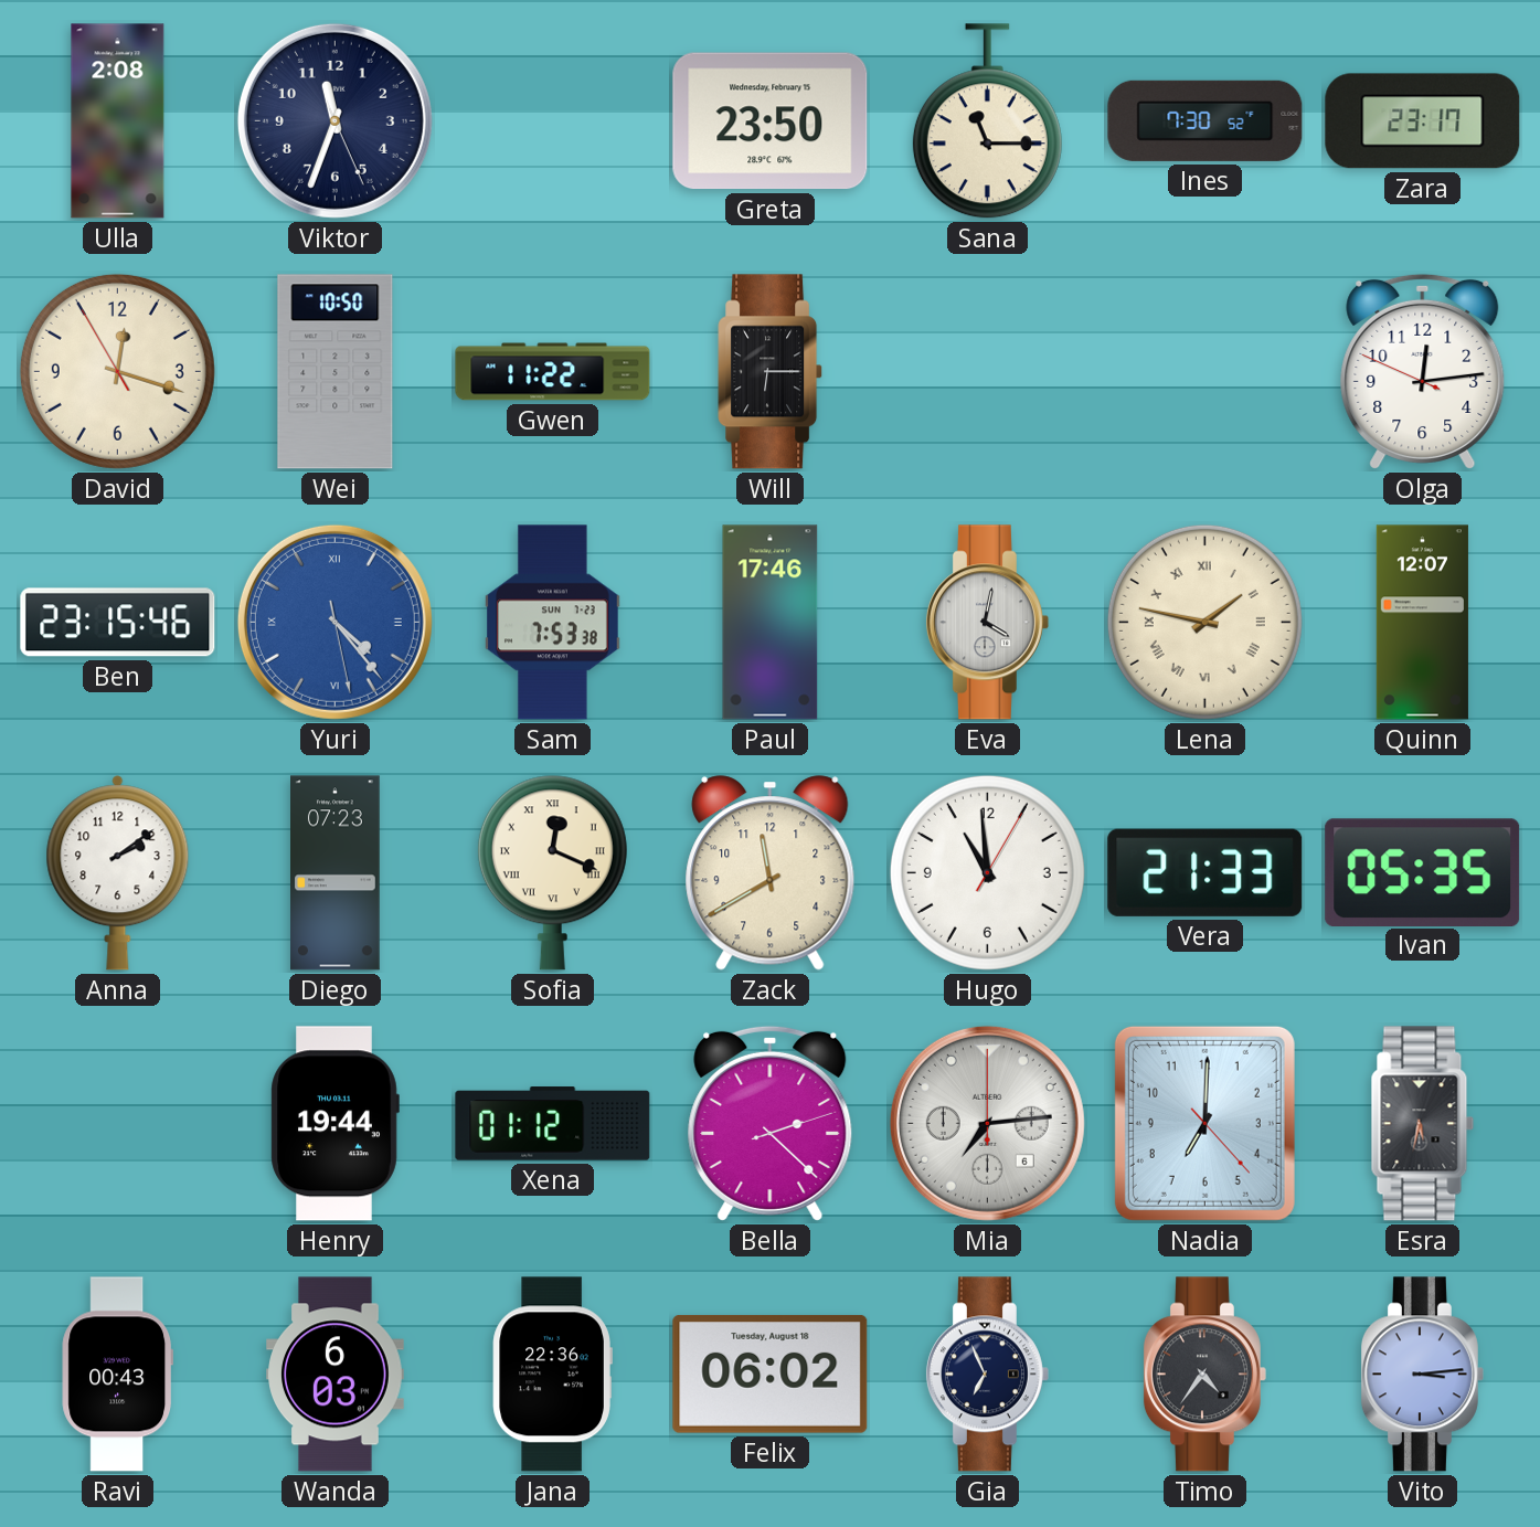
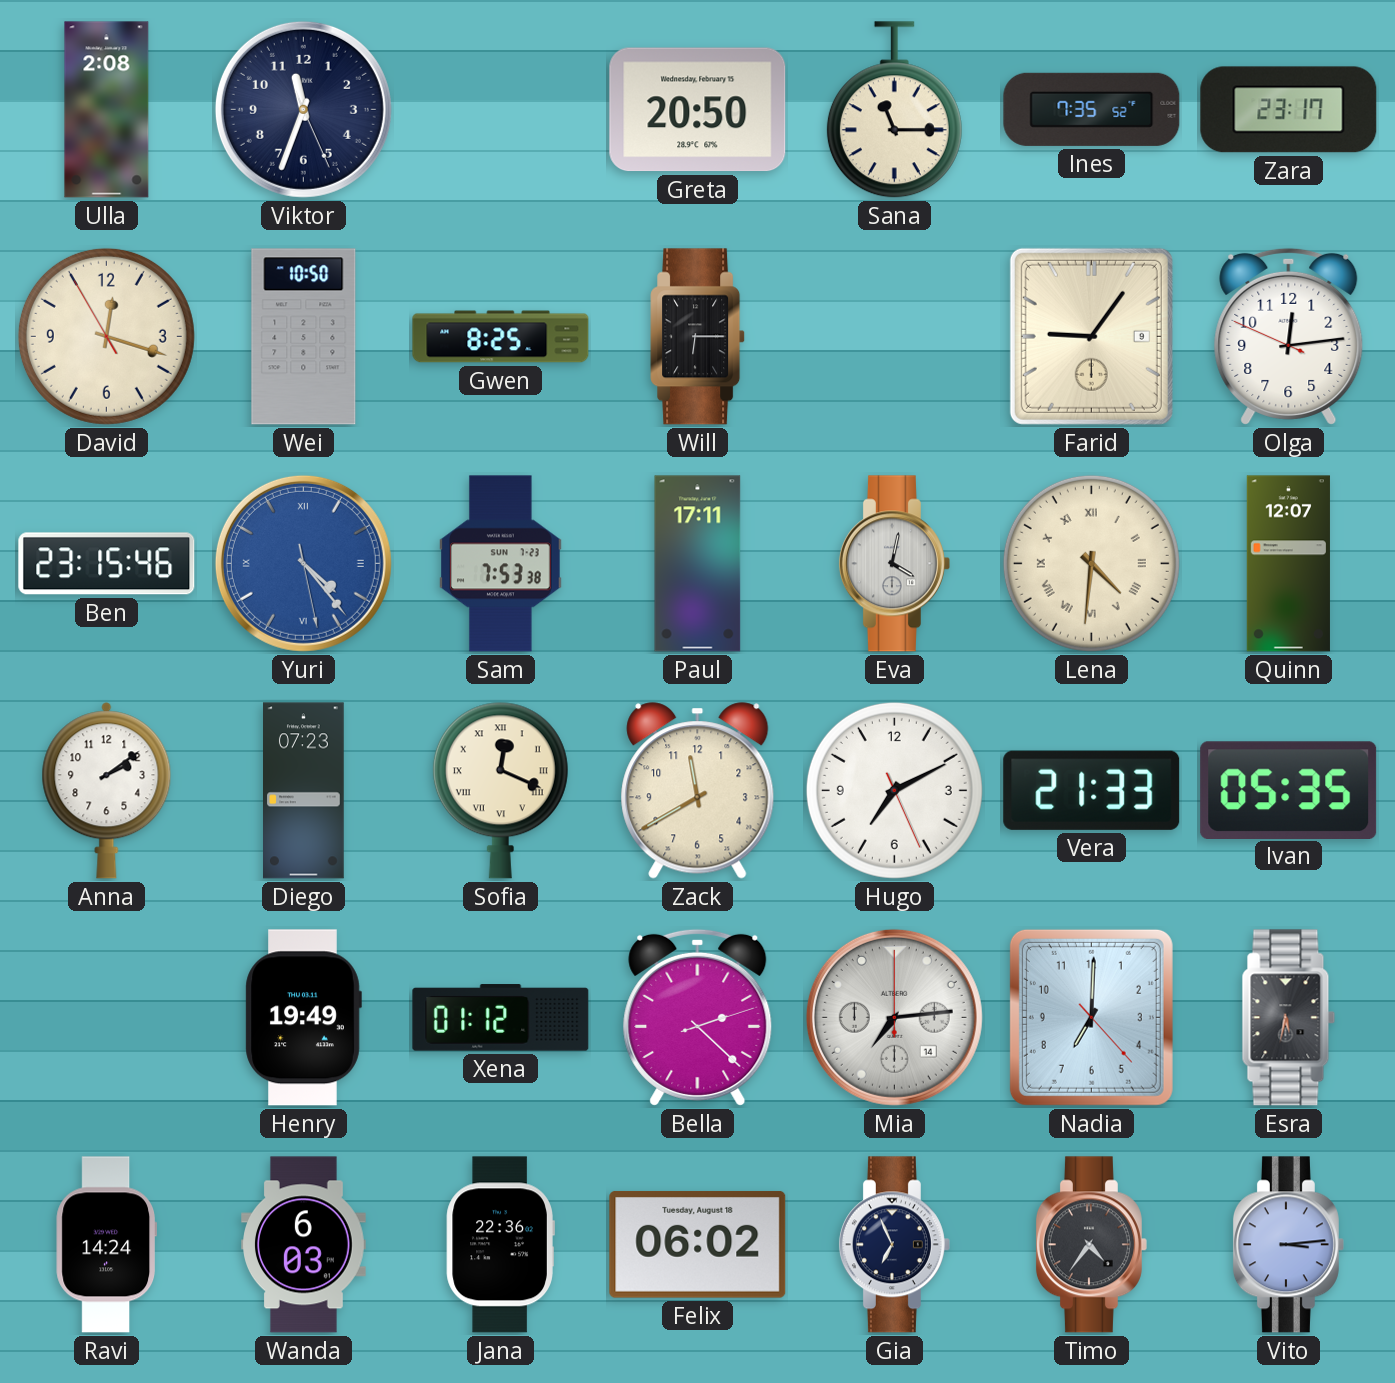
Greta: 23:50 -> 20:50 (698, 110)
Ines: 7:30 -> 7:35 (1092, 109)
Gwen: 11:22 -> 8:25 (501, 337)
Farid: none -> 9:06 (1091, 336)
Paul: 17:46 -> 17:11 (698, 564)
Lena: 1:47 -> 4:31 (1091, 563)
Hugo: 10:59 -> 7:10 (894, 790)
Henry: 19:44 -> 19:49 (303, 1018)
Mia date: 6 -> 14 (894, 1017)
Ravi: 00:43 -> 14:24 (106, 1245)
